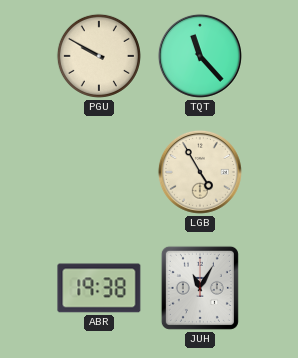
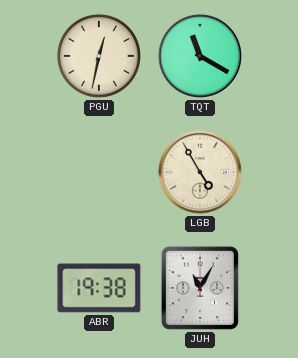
PGU: 9:50 -> 12:32 (99, 56)
TQT: 11:23 -> 11:20 (200, 56)
